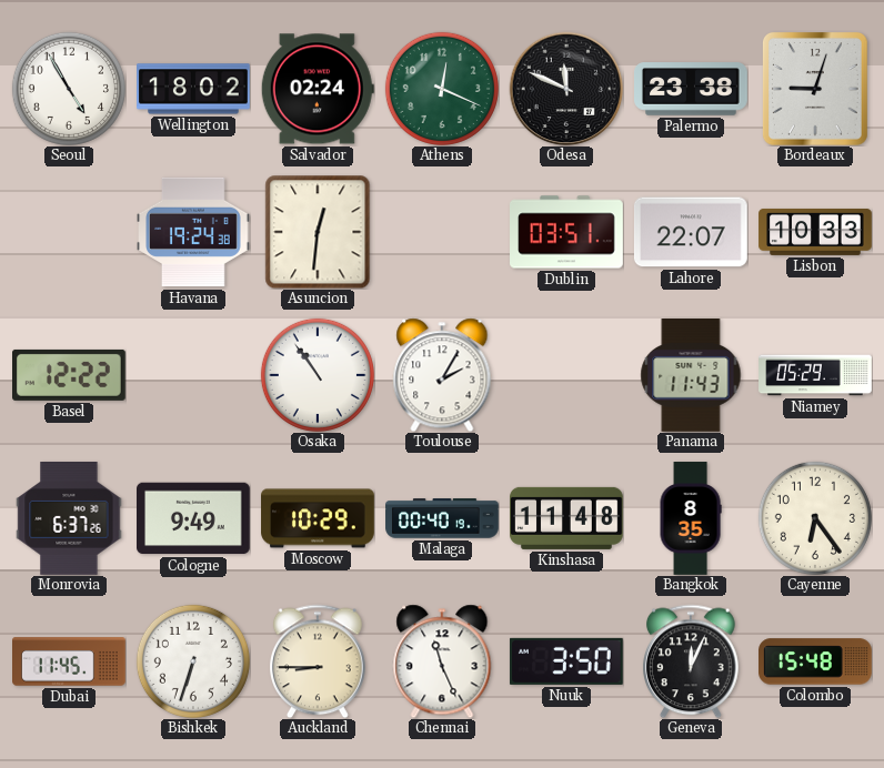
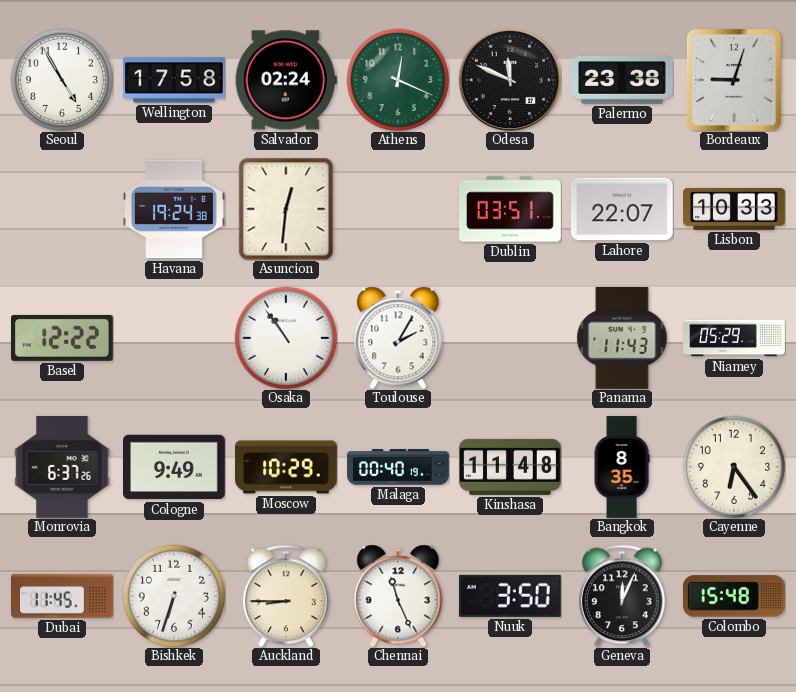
Wellington: 18:02 -> 17:58 (175, 80)
